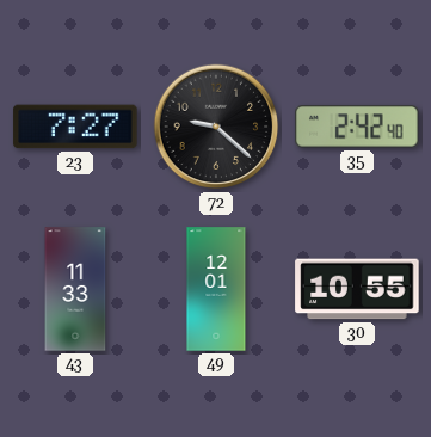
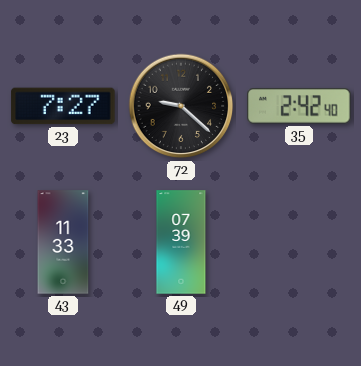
49: 12:01 -> 07:39 (181, 242)
30: 10:55 -> none (357, 289)
